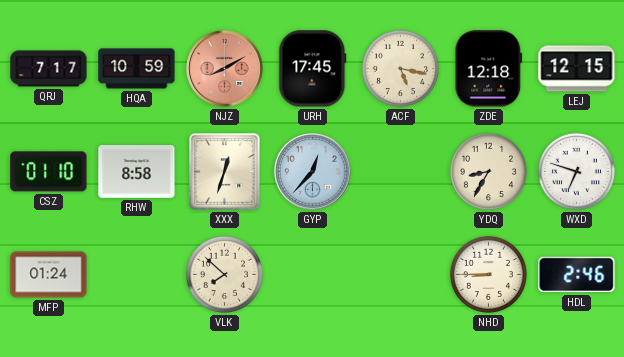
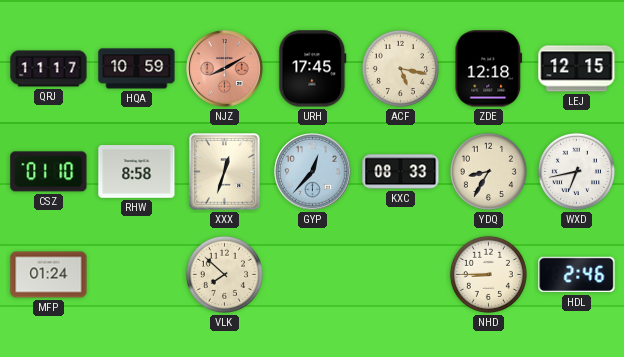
QRJ: 7:17 -> 11:17 (49, 69)
KXC: none -> 08:33 (401, 172)
WXD: 6:48 -> 6:43 (576, 171)
